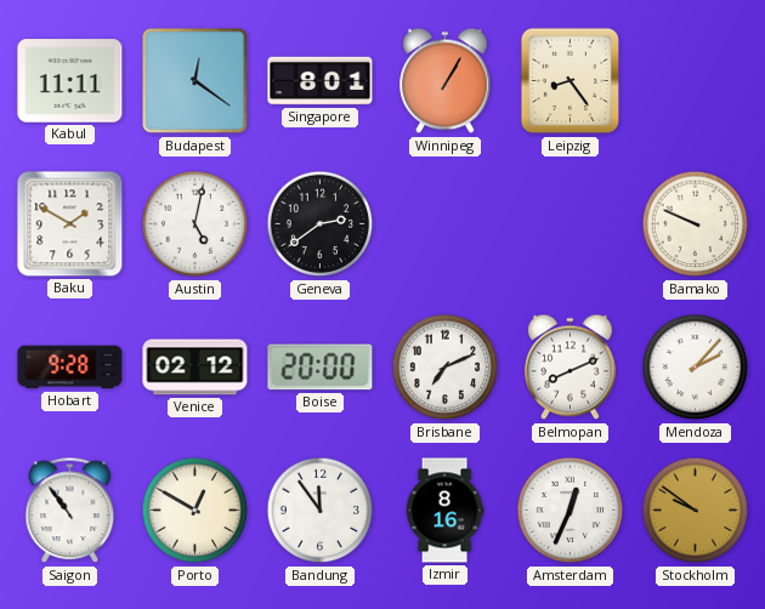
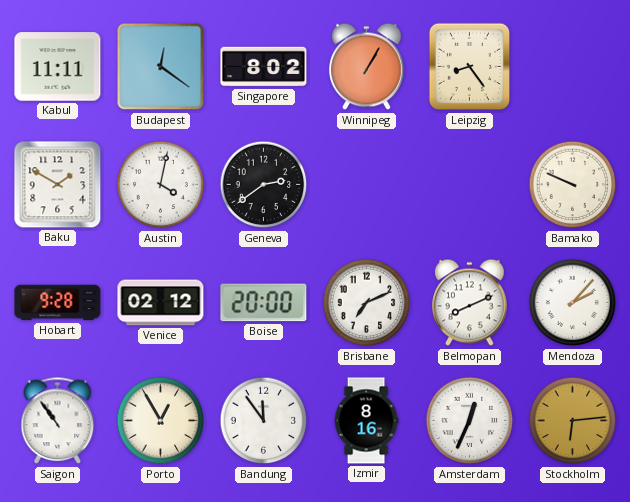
Singapore: 8:01 -> 8:02 (264, 67)
Austin: 5:02 -> 4:02 (161, 185)
Porto: 12:50 -> 12:55 (161, 421)
Stockholm: 9:51 -> 6:14 (573, 421)
